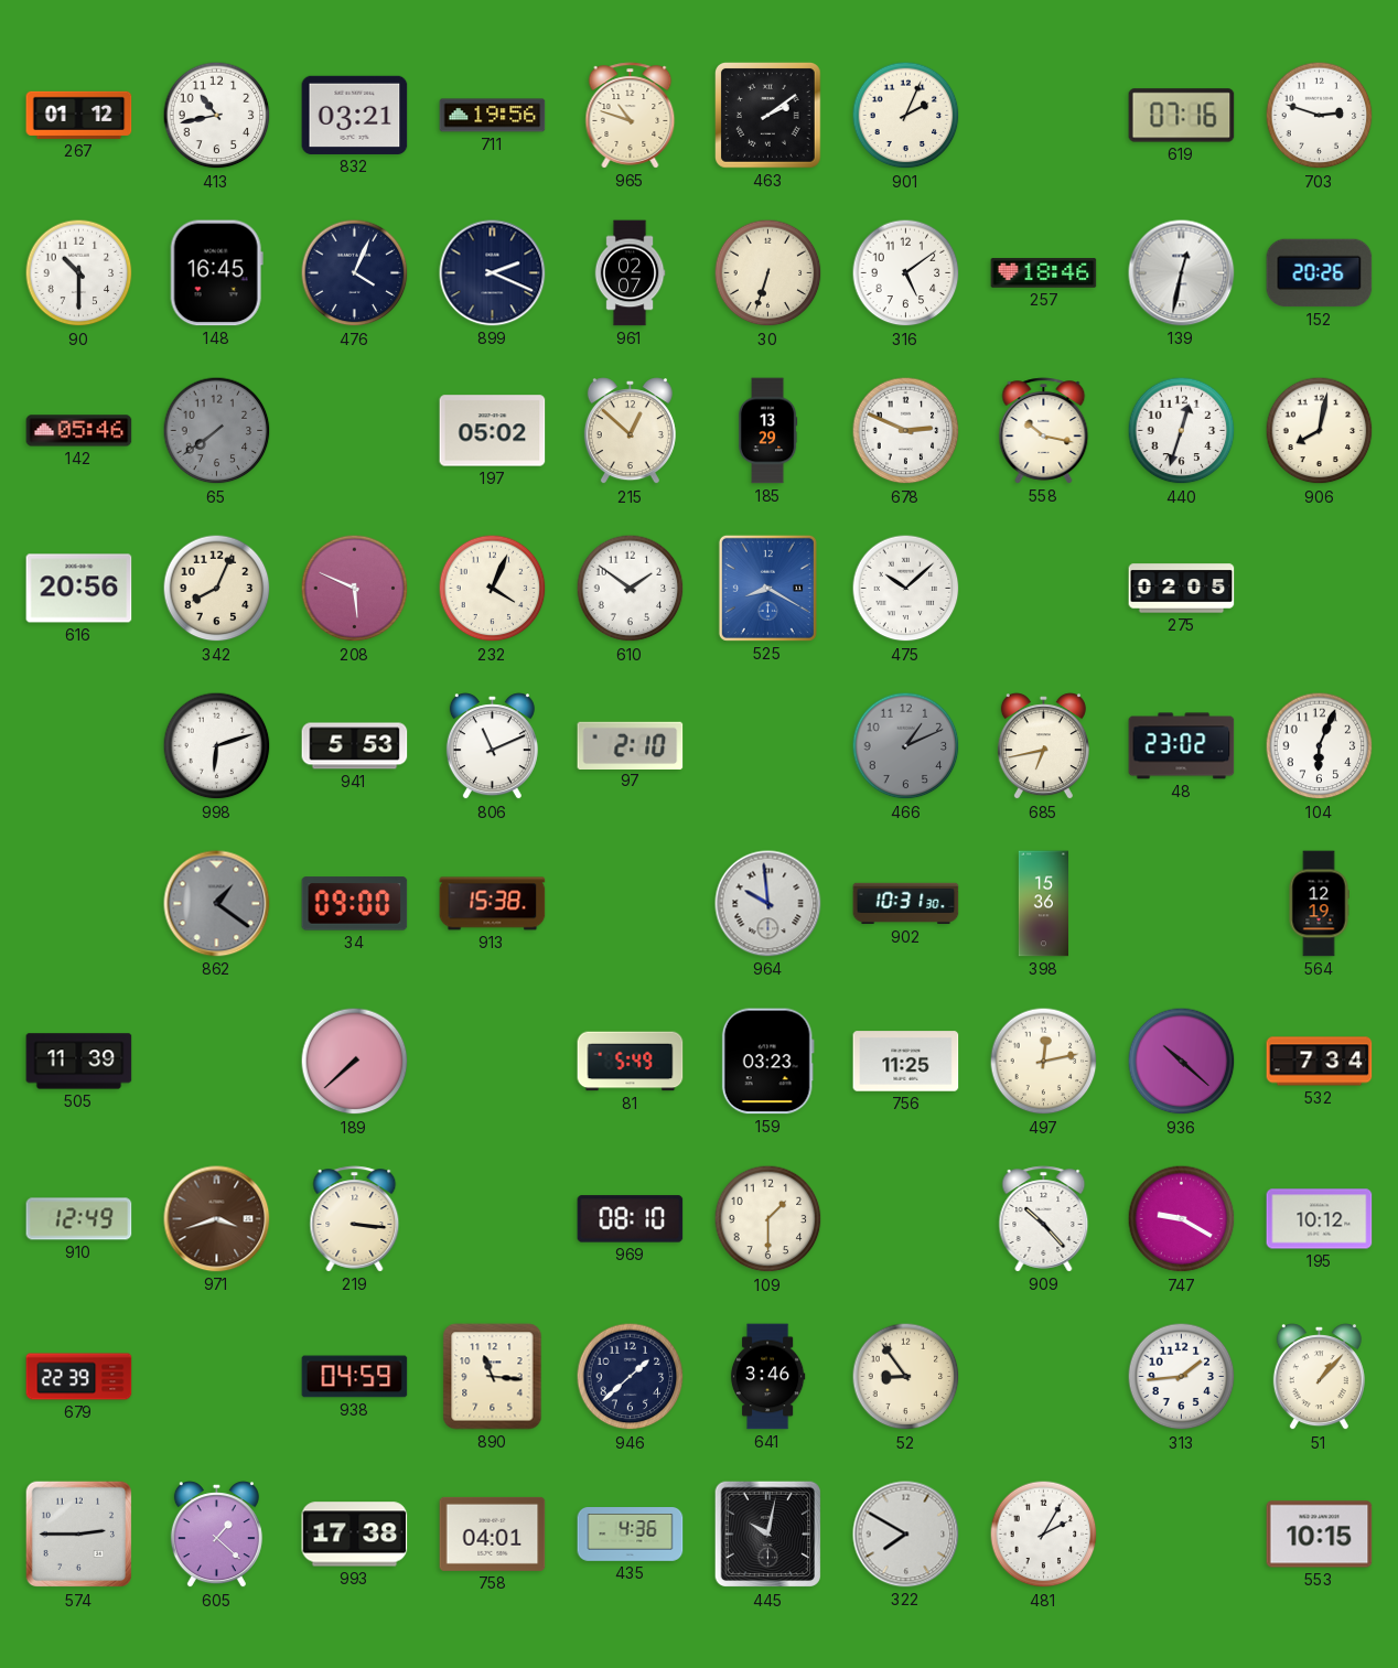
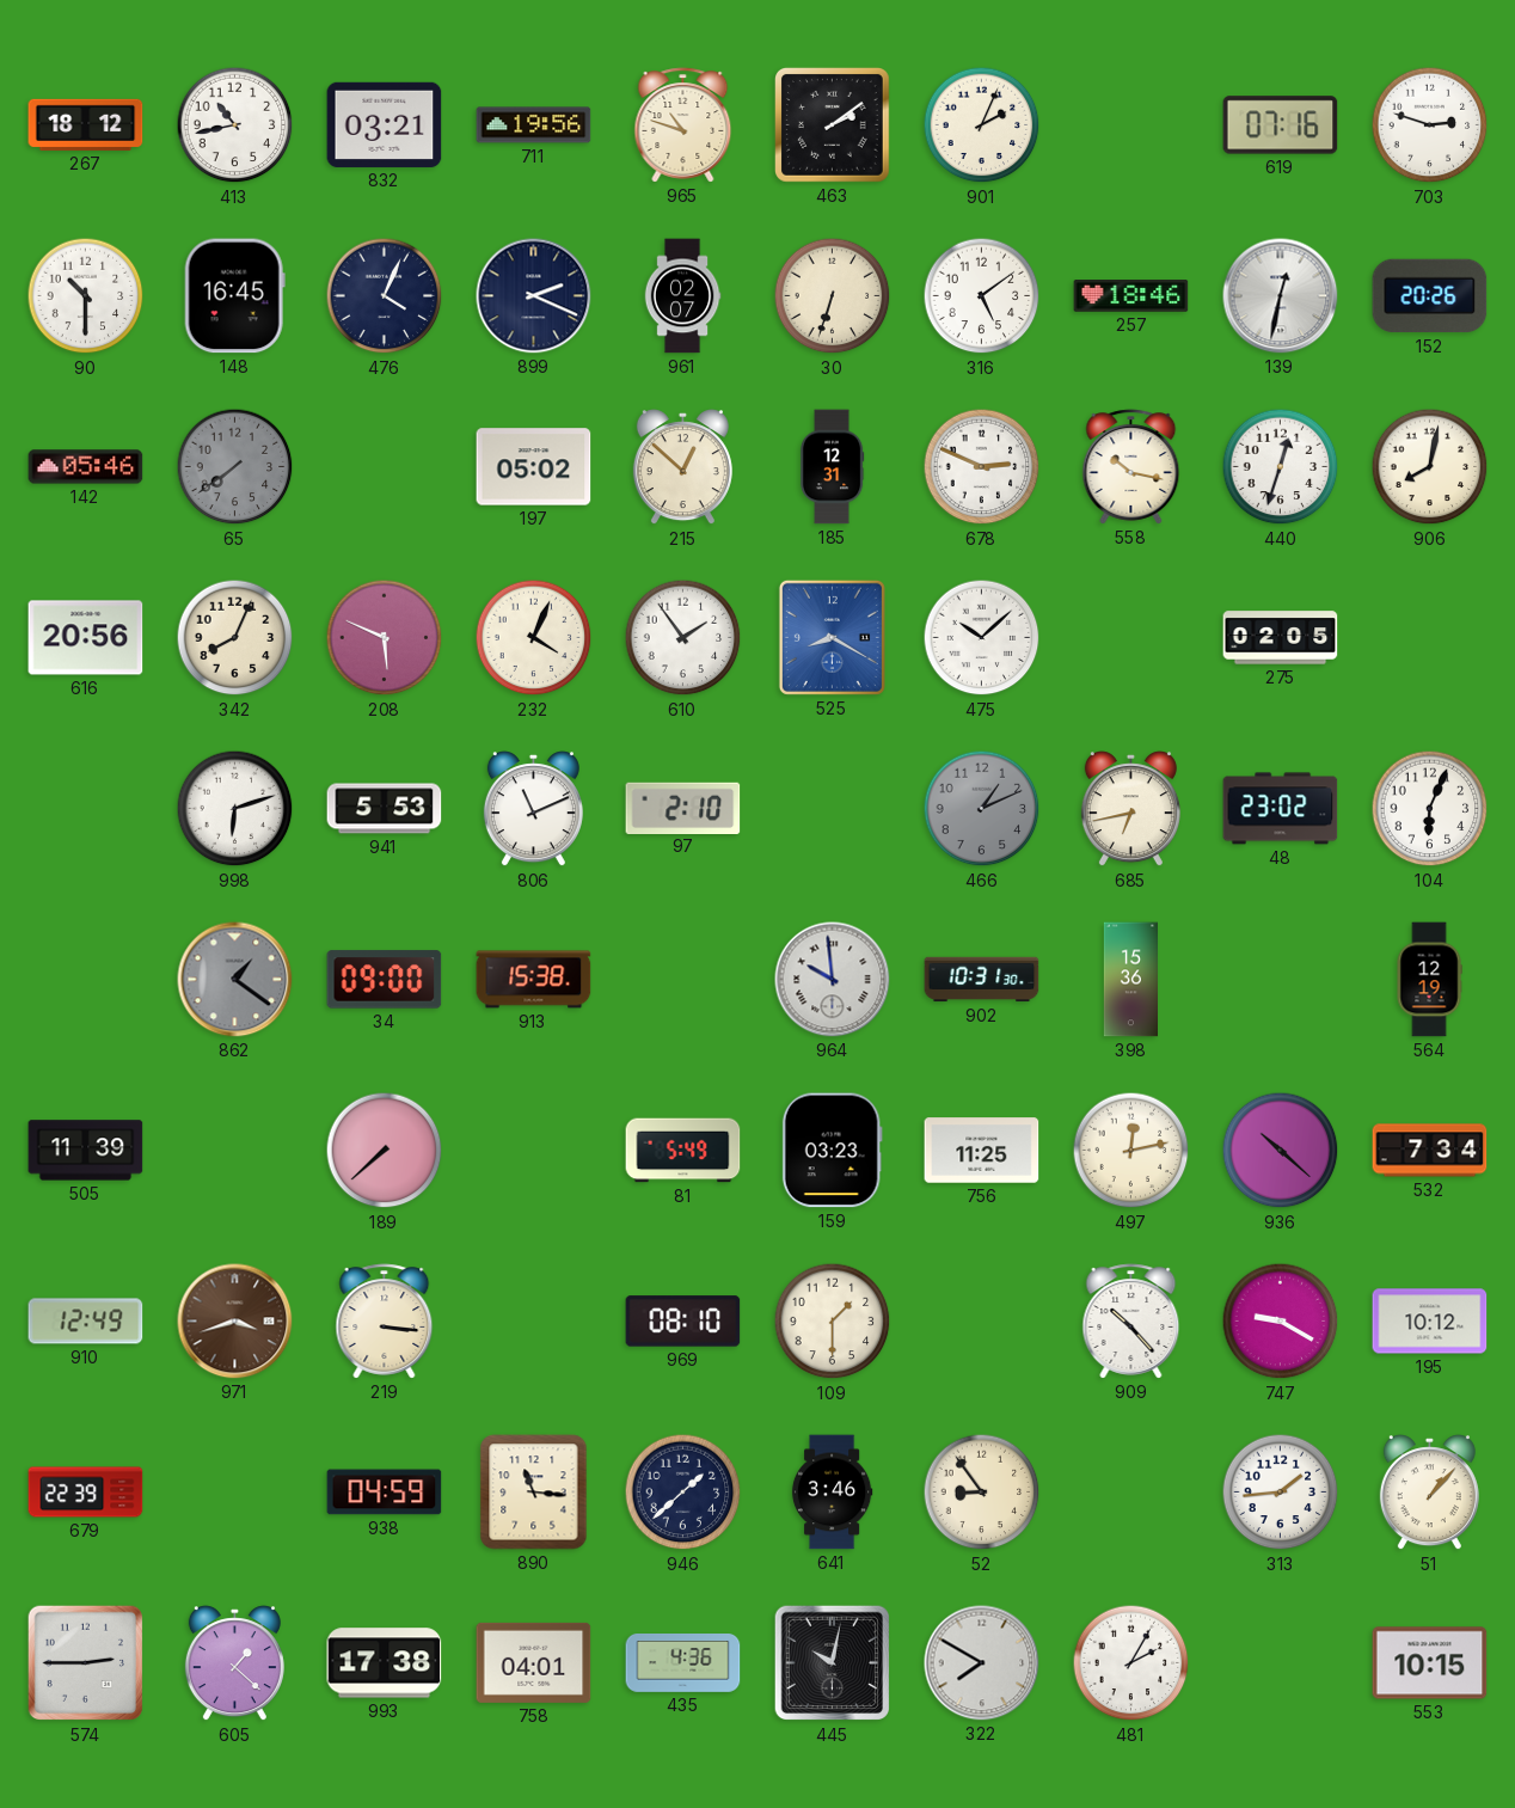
267: 01:12 -> 18:12 (86, 124)
185: 13:29 -> 12:31 (832, 467)
610: 1:51 -> 1:54 (683, 638)
